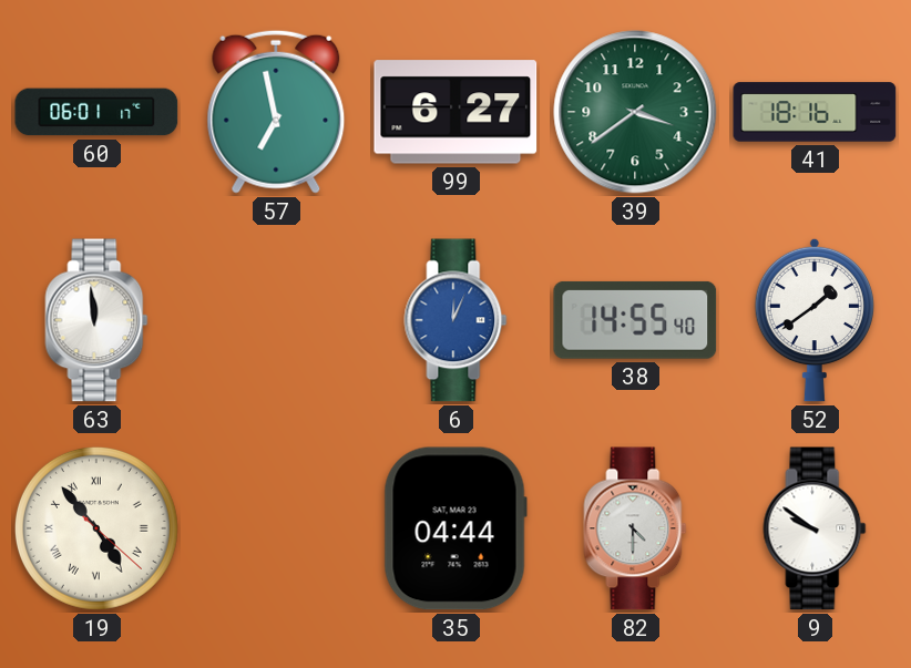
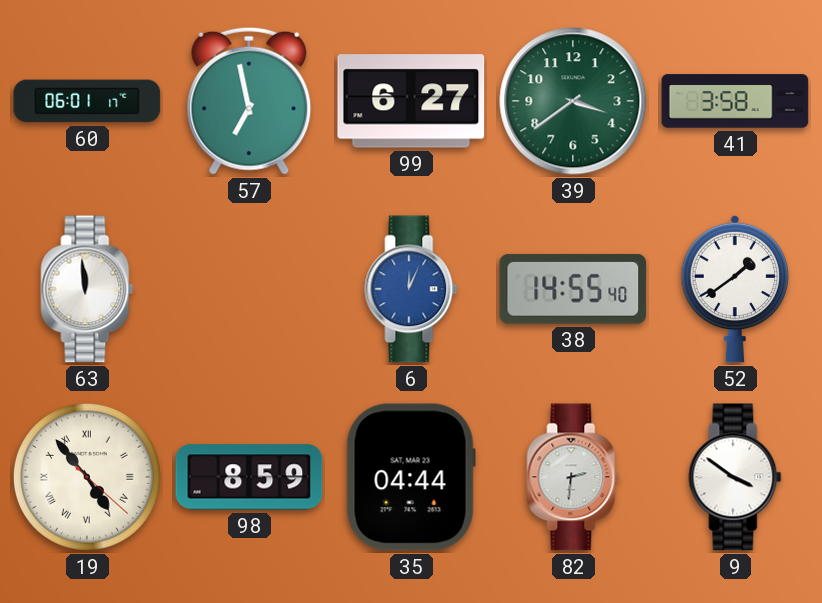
41: 18:16 -> 3:58 (735, 101)
98: none -> 8:59 (249, 477)
82: 4:30 -> 2:31 (573, 477)
9: 9:51 -> 3:51 (735, 477)
